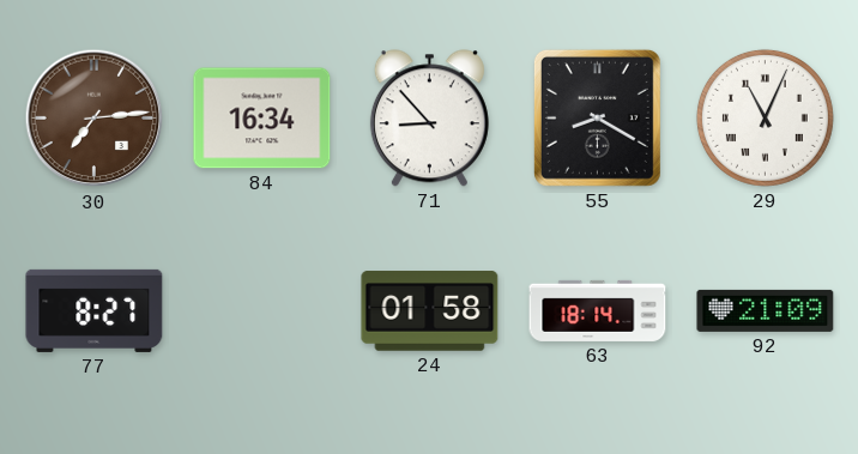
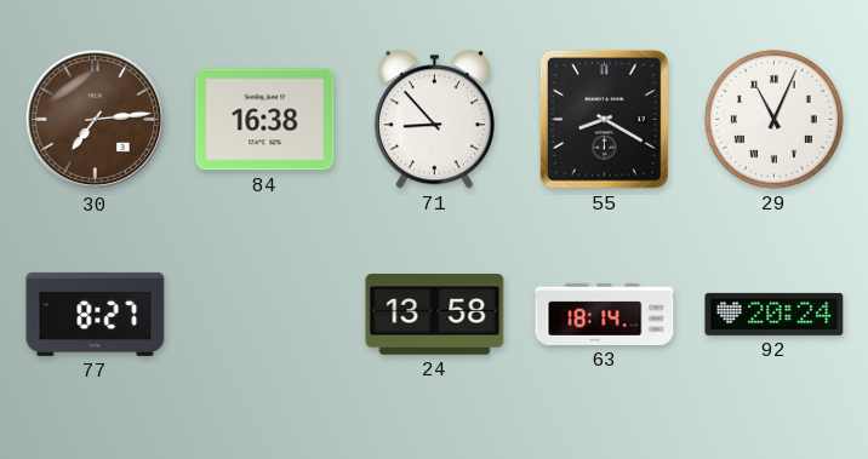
84: 16:34 -> 16:38 (265, 120)
24: 01:58 -> 13:58 (435, 315)
92: 21:09 -> 20:24 (775, 314)
